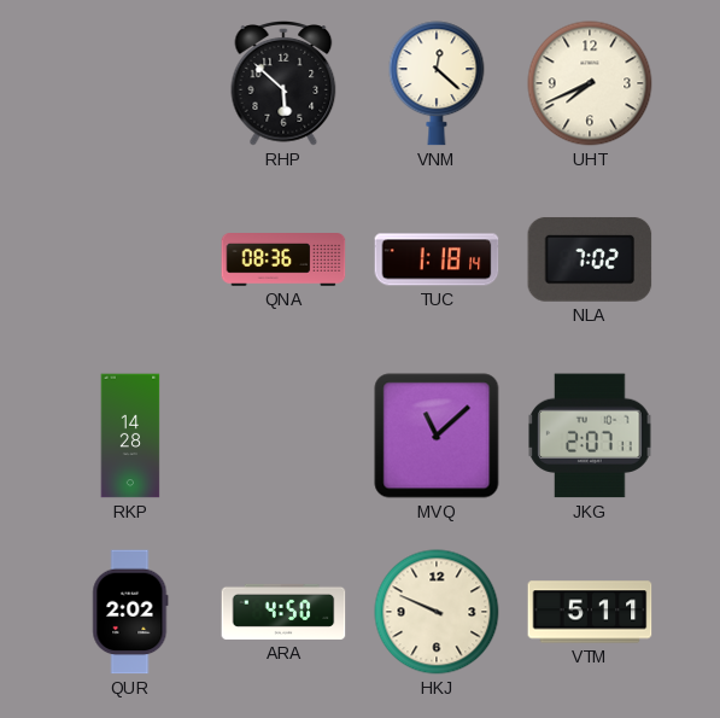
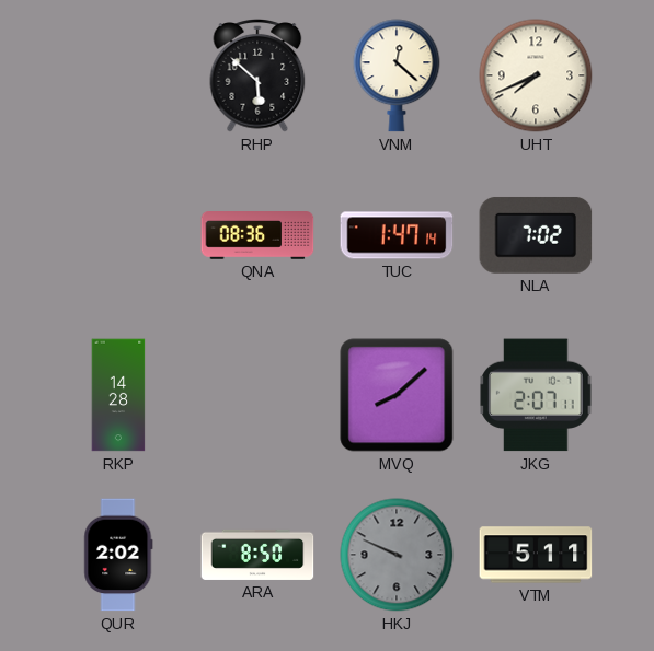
TUC: 1:18 -> 1:47 (397, 235)
MVQ: 11:08 -> 8:08 (397, 395)
ARA: 4:50 -> 8:50 (257, 555)
HKJ dial: cream -> grey (397, 555)
